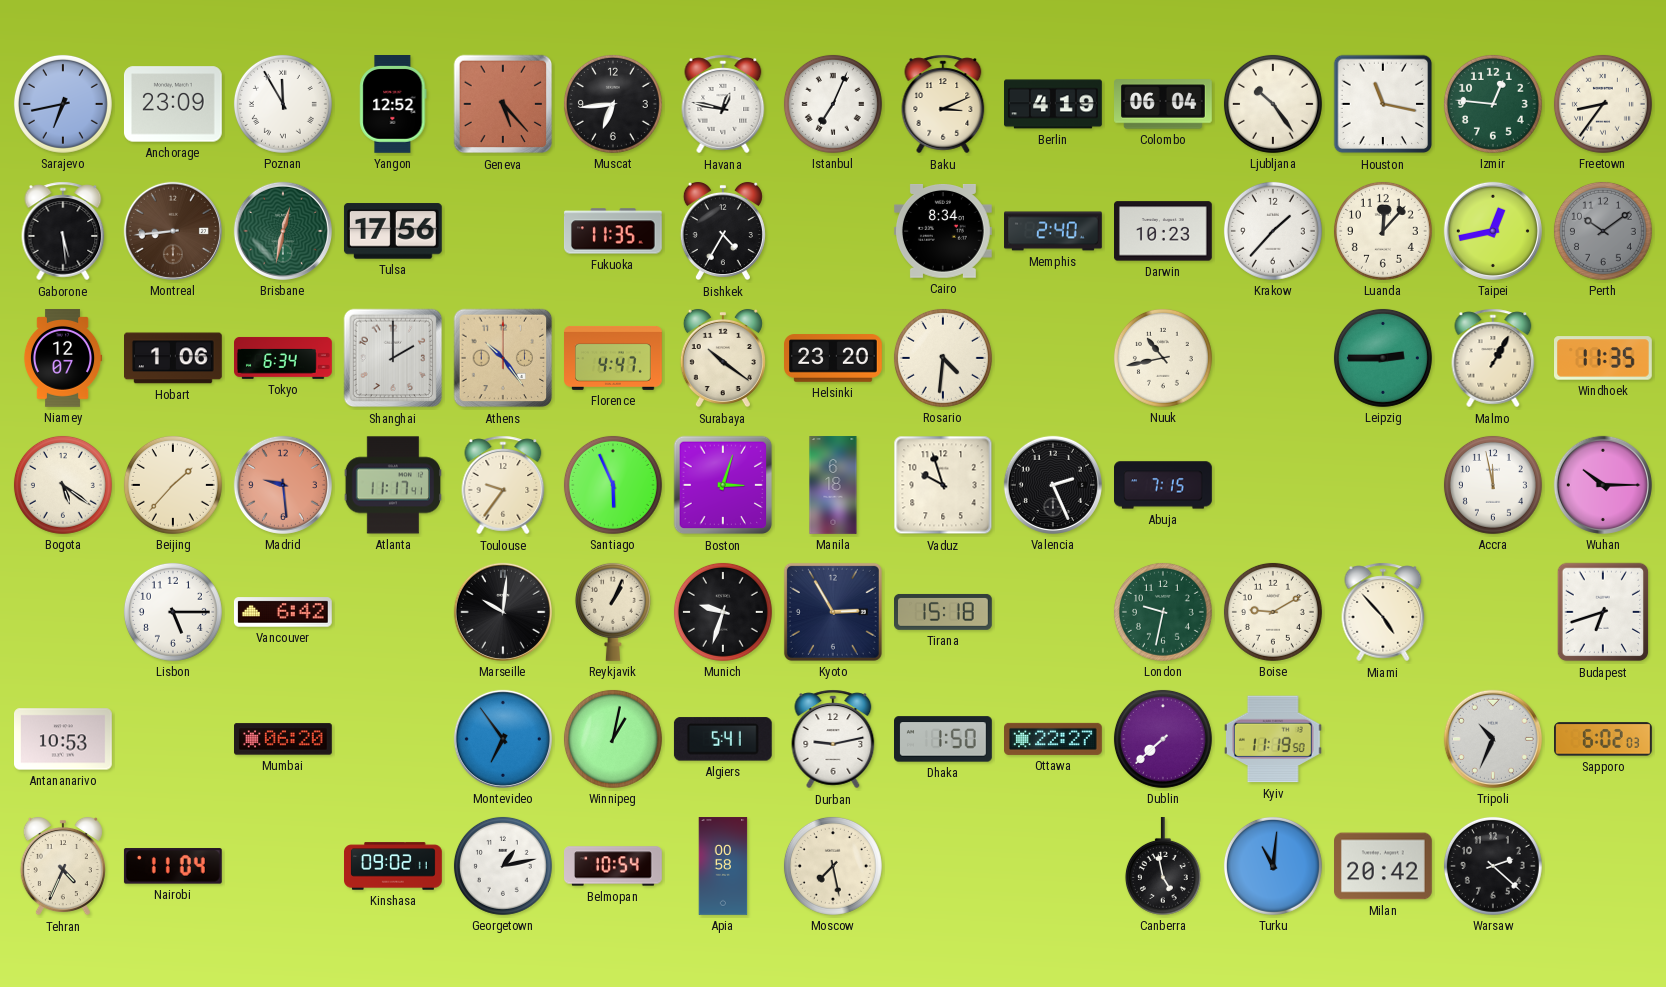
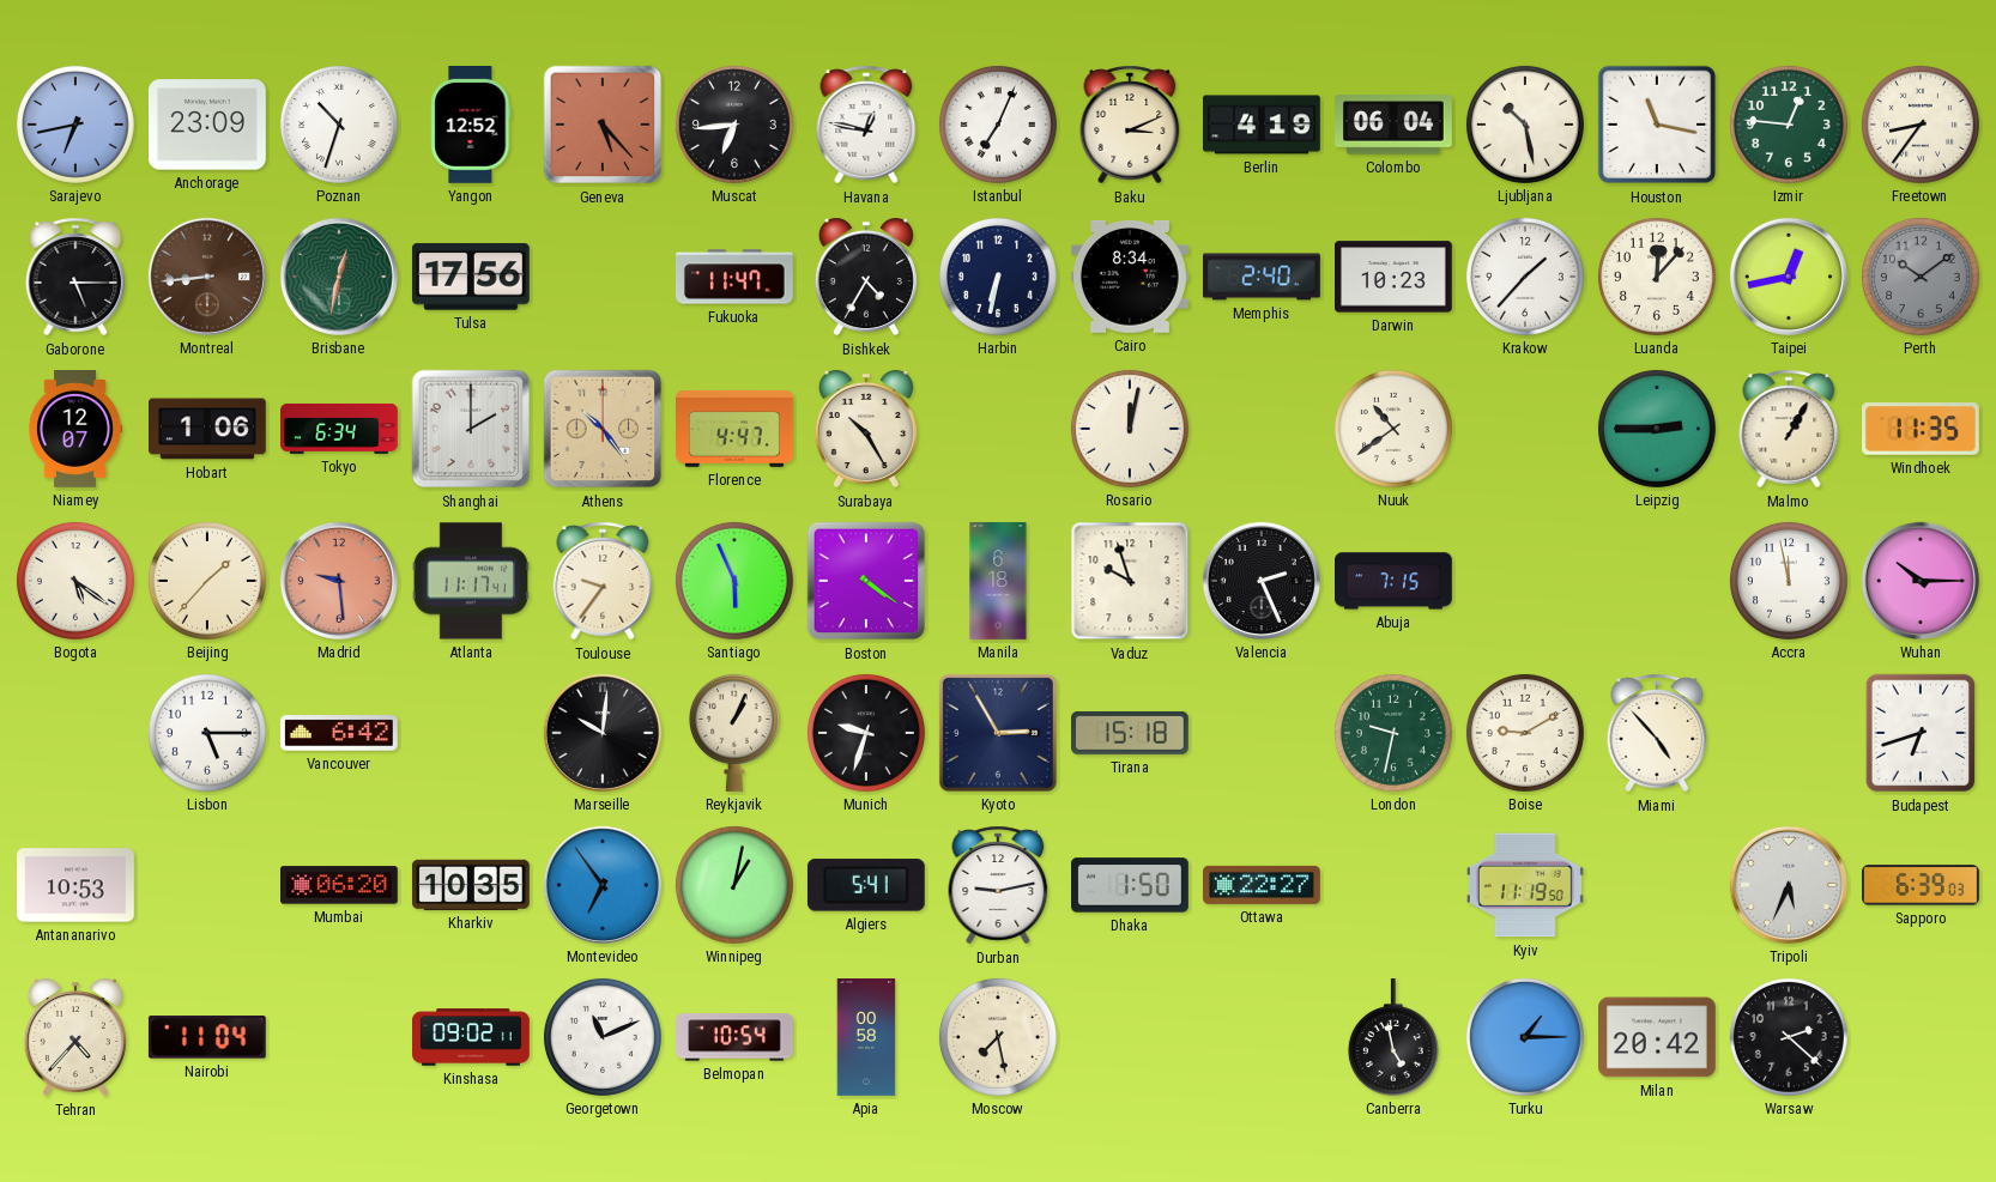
Poznan: 11:55 -> 10:33 (339, 125)
Ljubljana: 10:24 -> 10:28 (1525, 125)
Gaborone: 5:29 -> 5:15 (75, 277)
Fukuoka: 11:35 -> 11:47 (734, 277)
Harbin: none -> 6:32 (998, 277)
Surabaya: 10:21 -> 10:25 (866, 429)
Helsinki: 23:20 -> none (834, 358)
Rosario: 4:31 -> 12:02 (1130, 429)
Nuuk: 10:43 -> 10:39 (1393, 429)
Boston: 3:03 -> 4:21 (866, 581)
Kharkiv: none -> 10:35 (471, 885)
Dublin: 7:38 -> none (1163, 739)
Tripoli: 10:34 -> 5:34 (1789, 885)
Sapporo: 6:02 -> 6:39 (1922, 885)
Tehran: 4:34 -> 4:37 (75, 1037)
Georgetown: 1:13 -> 11:11 (603, 1037)
Turku: 11:01 -> 1:15 (1525, 1037)
